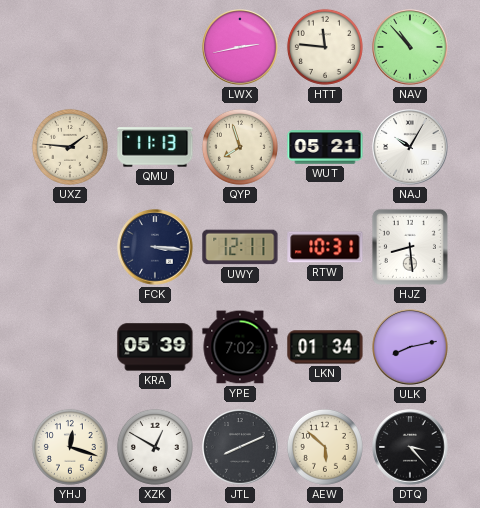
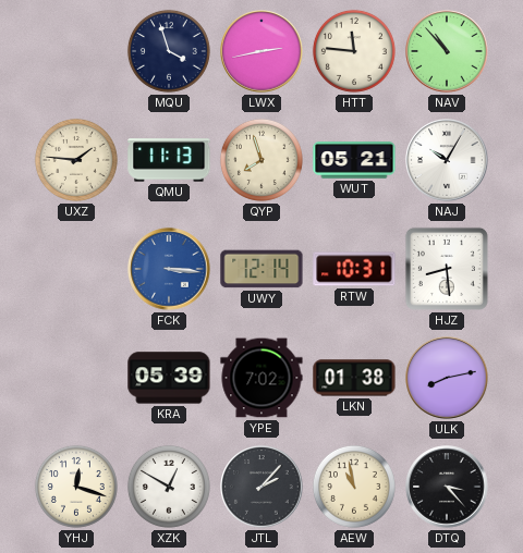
MQU: none -> 3:57 (169, 51)
FCK dial: navy -> blue (169, 269)
UWY: 12:11 -> 12:14 (261, 269)
LKN: 01:34 -> 01:38 (354, 378)
JTL: 8:11 -> 2:07 (261, 487)
AEW: 5:52 -> 10:58 (354, 487)
